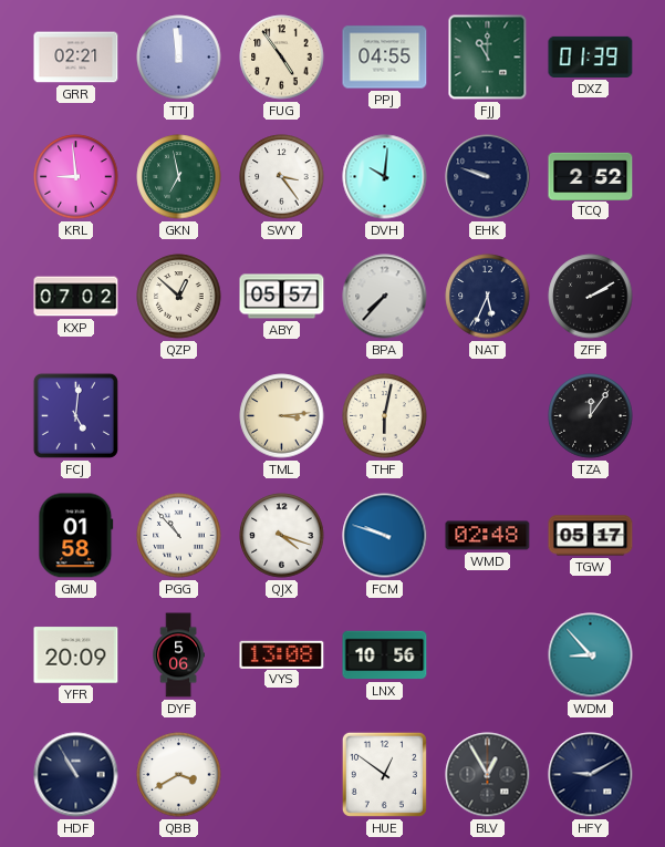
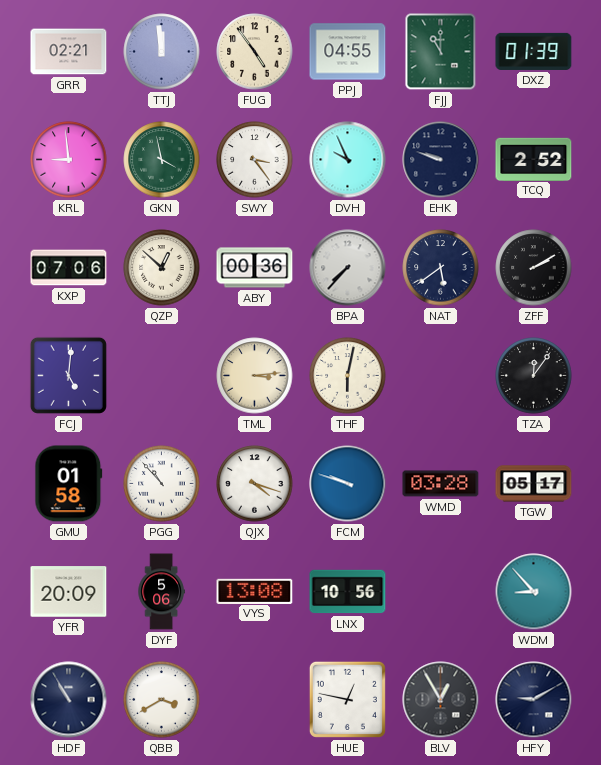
GKN: 6:58 -> 3:58 (162, 160)
DVH: 10:01 -> 9:56 (348, 160)
KXP: 07:02 -> 07:06 (69, 268)
ABY: 05:57 -> 00:36 (255, 268)
NAT: 5:34 -> 5:39 (441, 268)
WMD: 02:48 -> 03:28 (441, 484)
HUE: 12:51 -> 12:47 (347, 699)
